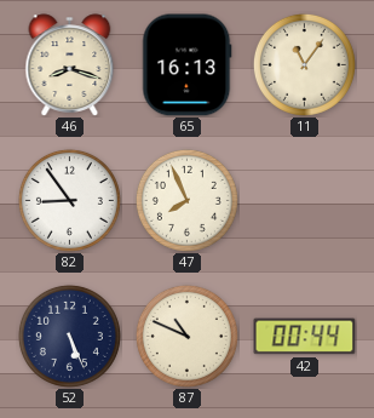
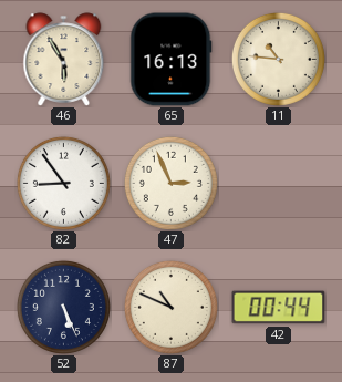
46: 8:18 -> 5:55 (64, 60)
11: 11:06 -> 10:46 (278, 59)
47: 7:56 -> 2:56 (170, 183)
